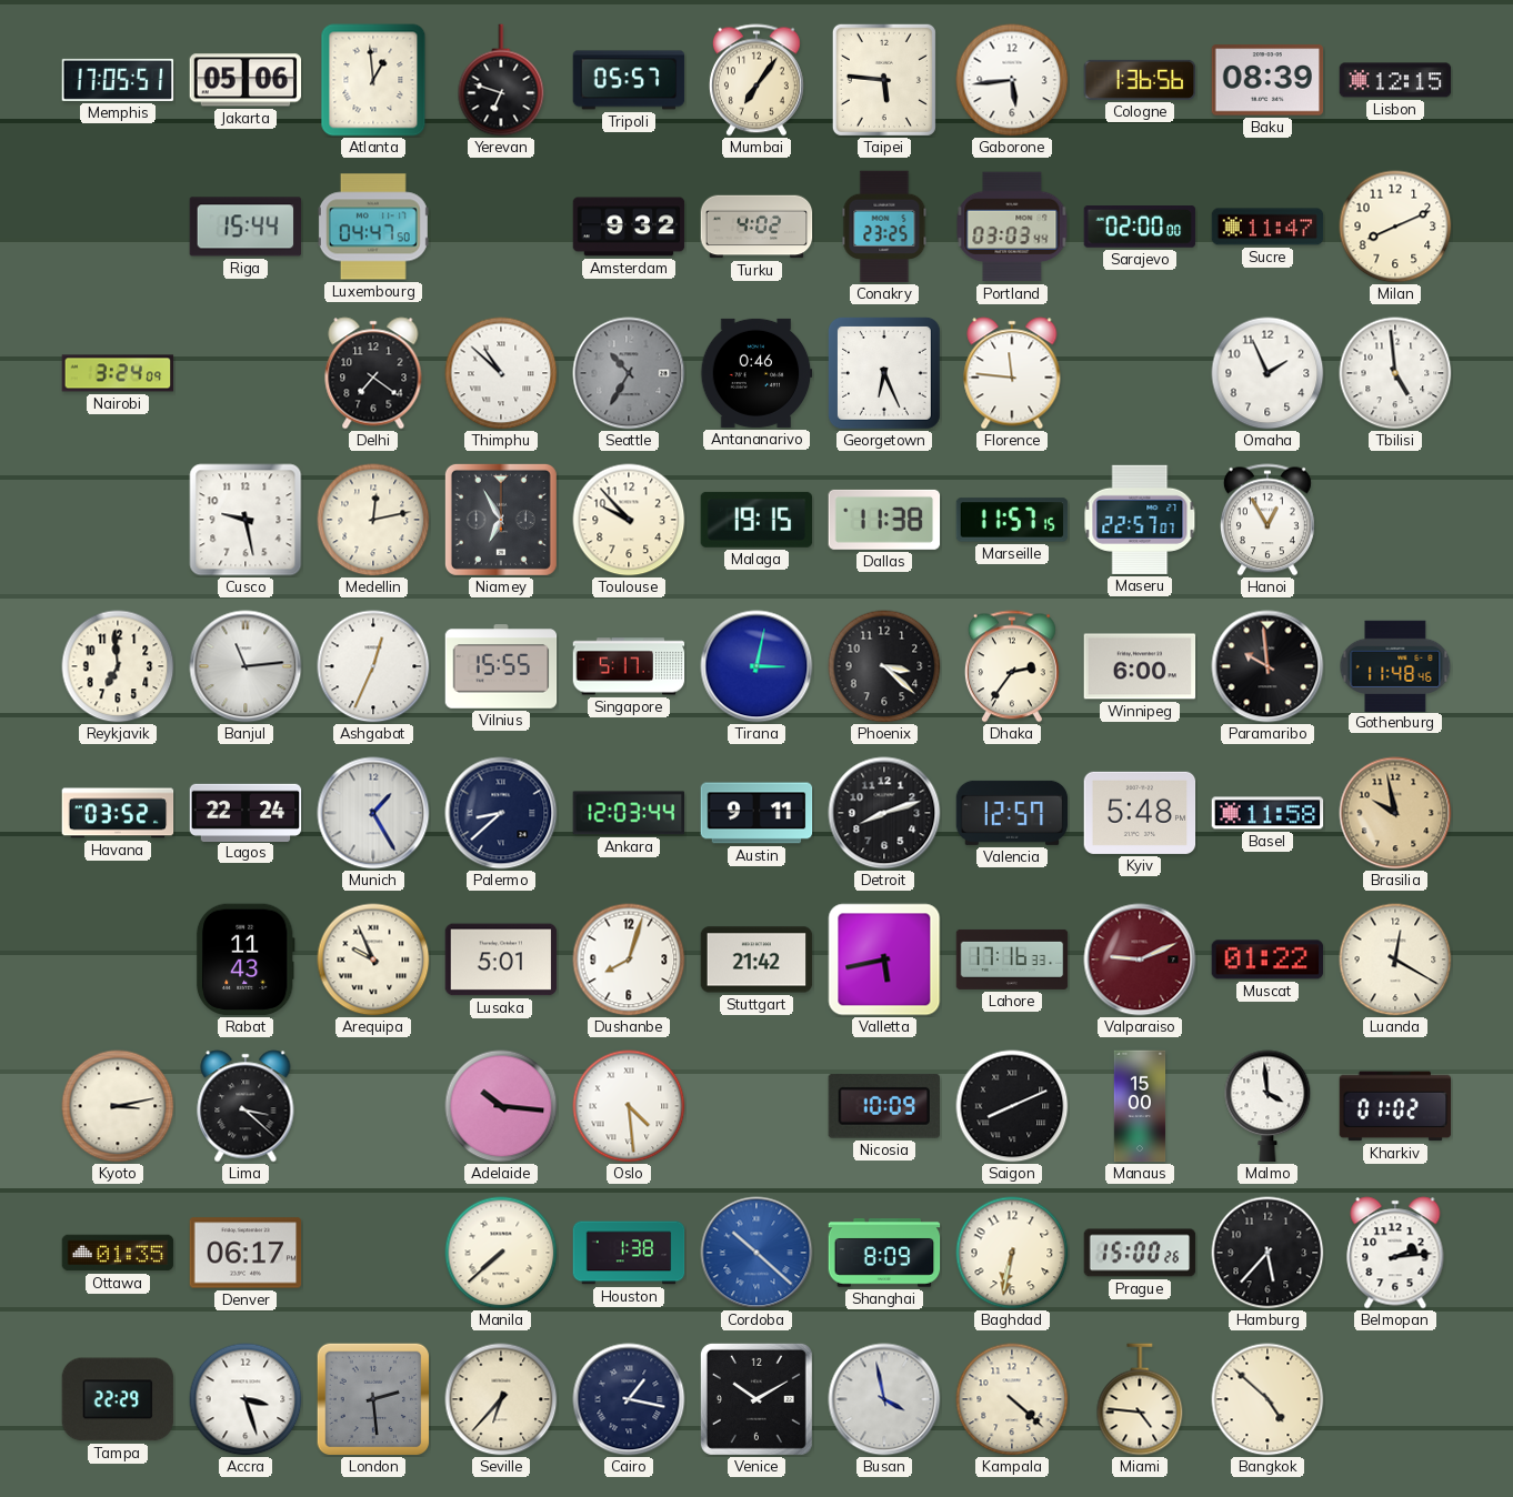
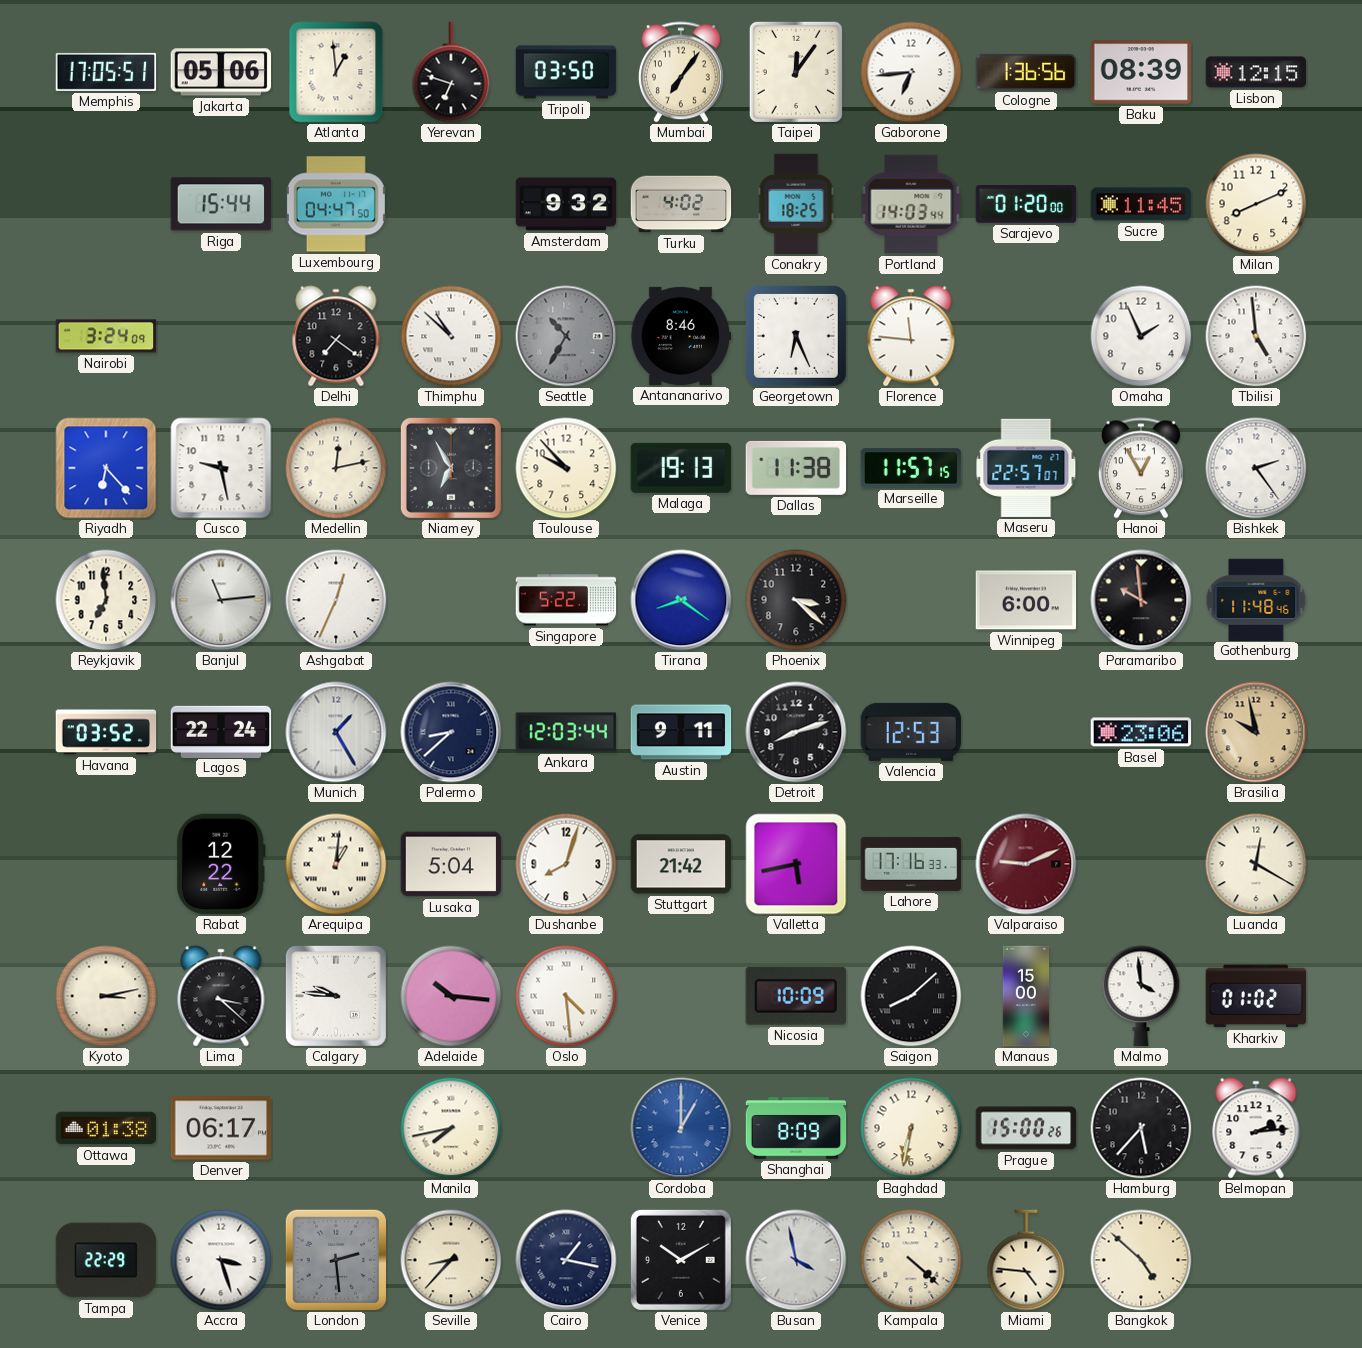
Tripoli: 05:57 -> 03:50 (566, 72)
Taipei: 5:46 -> 12:06 (796, 72)
Gaborone: 5:44 -> 6:44 (911, 72)
Conakry: 23:25 -> 18:25 (796, 204)
Portland: 03:03 -> 14:03 (911, 204)
Sarajevo: 02:00 -> 01:20 (1026, 205)
Sucre: 11:47 -> 11:45 (1141, 204)
Antananarivo: 0:46 -> 8:46 (681, 336)
Riyadh: none -> 6:23 (106, 468)
Malaga: 19:15 -> 19:13 (681, 468)
Bishkek: none -> 2:24 (1256, 468)
Vilnius: 15:55 -> none (501, 666)
Singapore: 5:17 -> 5:22 (566, 600)
Tirana: 3:02 -> 8:21 (681, 600)
Dhaka: 2:36 -> none (1012, 666)
Valencia: 12:57 -> 12:53 (911, 732)
Kyiv: 5:48 -> none (1140, 813)
Basel: 11:58 -> 23:06 (1141, 732)
Rabat: 11:43 -> 12:22 (221, 864)
Arequipa: 9:56 -> 1:01 (336, 864)
Lusaka: 5:01 -> 5:04 (451, 864)
Muscat: 01:22 -> none (1267, 960)
Calgary: none -> 9:46 (336, 996)
Saigon: 8:11 -> 8:08 (911, 996)
Ottawa: 01:35 -> 01:38 (106, 1128)
Manila: 7:38 -> 7:43 (451, 1128)
Houston: 1:38 -> none (629, 1253)
Cordoba: 10:22 -> 1:00 (681, 1128)
Seville: 6:37 -> 8:37 (451, 1260)
